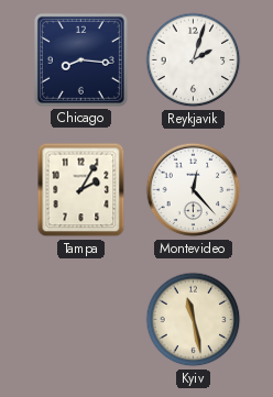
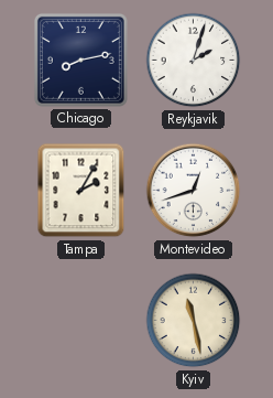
Chicago: 8:16 -> 8:13 (80, 60)
Montevideo: 12:23 -> 12:42 (194, 191)
